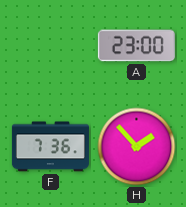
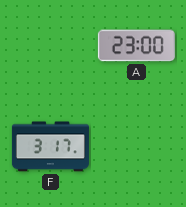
F: 7:36 -> 3:17 (50, 147)
H: 1:53 -> none (137, 147)
